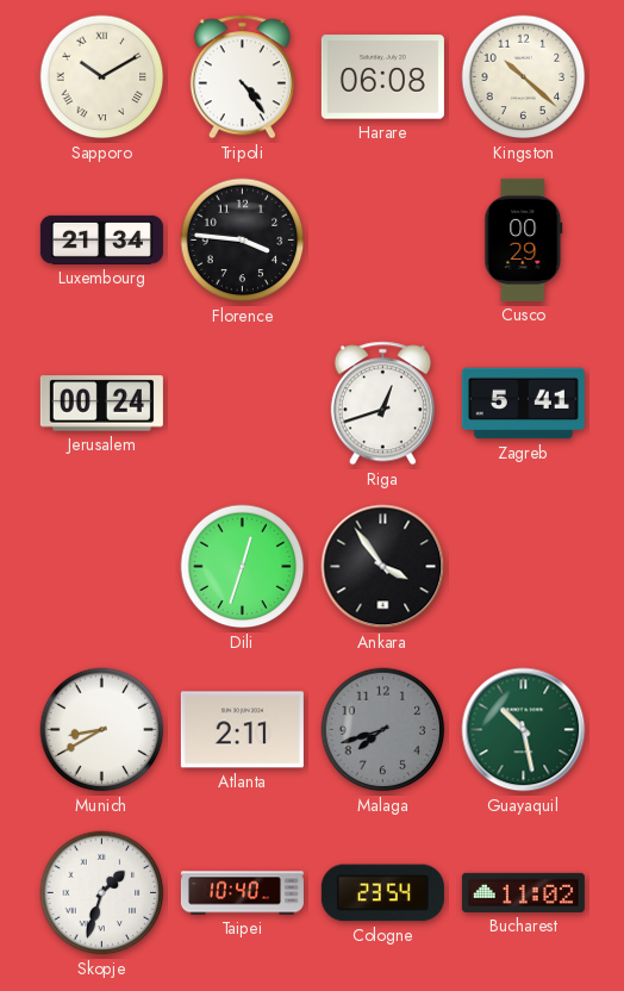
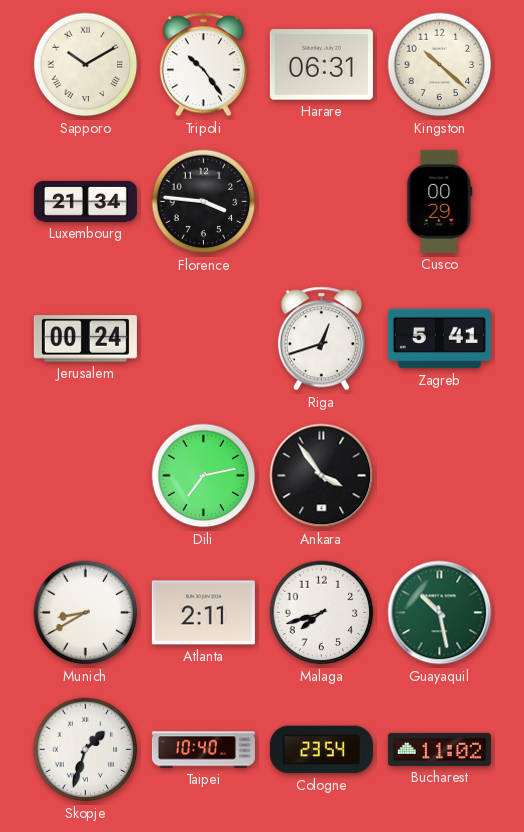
Tripoli: 4:24 -> 10:24 (203, 65)
Harare: 06:08 -> 06:31 (321, 65)
Dili: 12:33 -> 7:13 (204, 476)
Malaga dial: grey -> white (322, 613)
